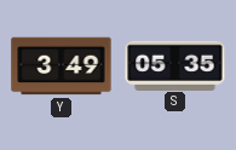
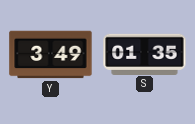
S: 05:35 -> 01:35 (145, 54)
